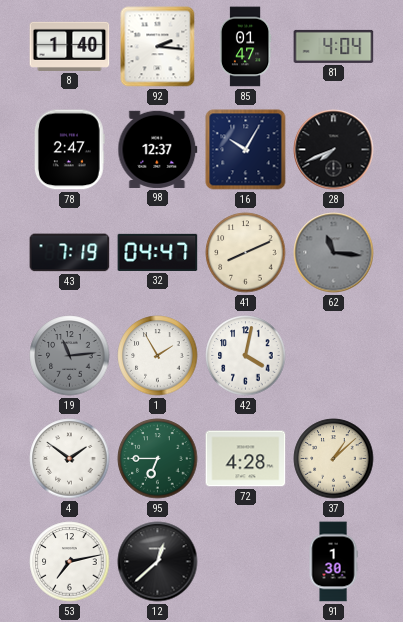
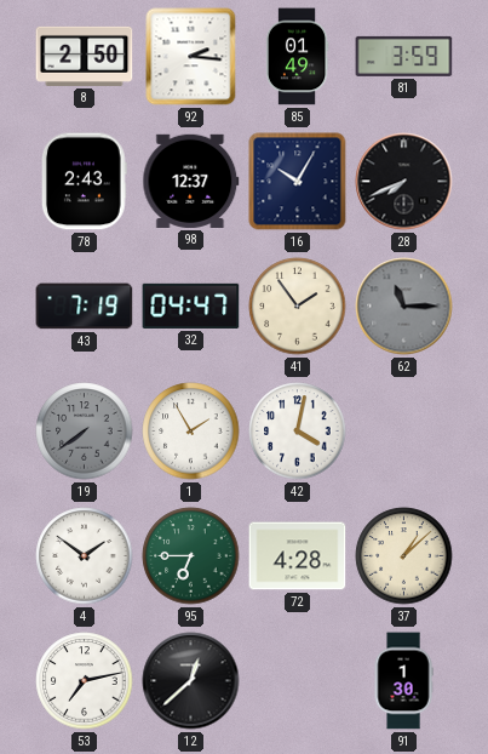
8: 1:40 -> 2:50 (85, 56)
85: 01:47 -> 01:49 (297, 57)
81: 4:04 -> 3:59 (404, 56)
78: 2:47 -> 2:43 (84, 182)
41: 8:11 -> 1:54 (298, 307)
62: 11:16 -> 11:15 (404, 307)
19: 11:14 -> 7:39 (85, 432)
